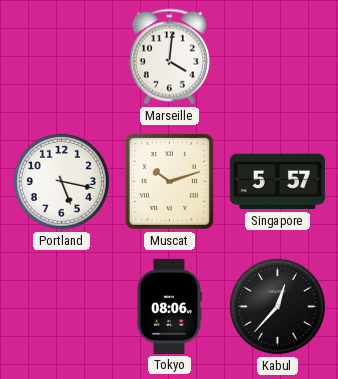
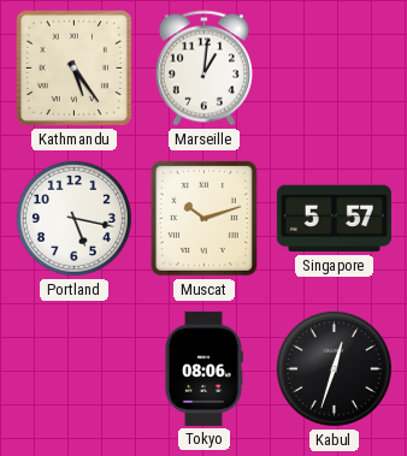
Kathmandu: none -> 5:24 (75, 69)
Marseille: 4:01 -> 1:01 (203, 69)
Kabul: 12:37 -> 12:33 (334, 368)
